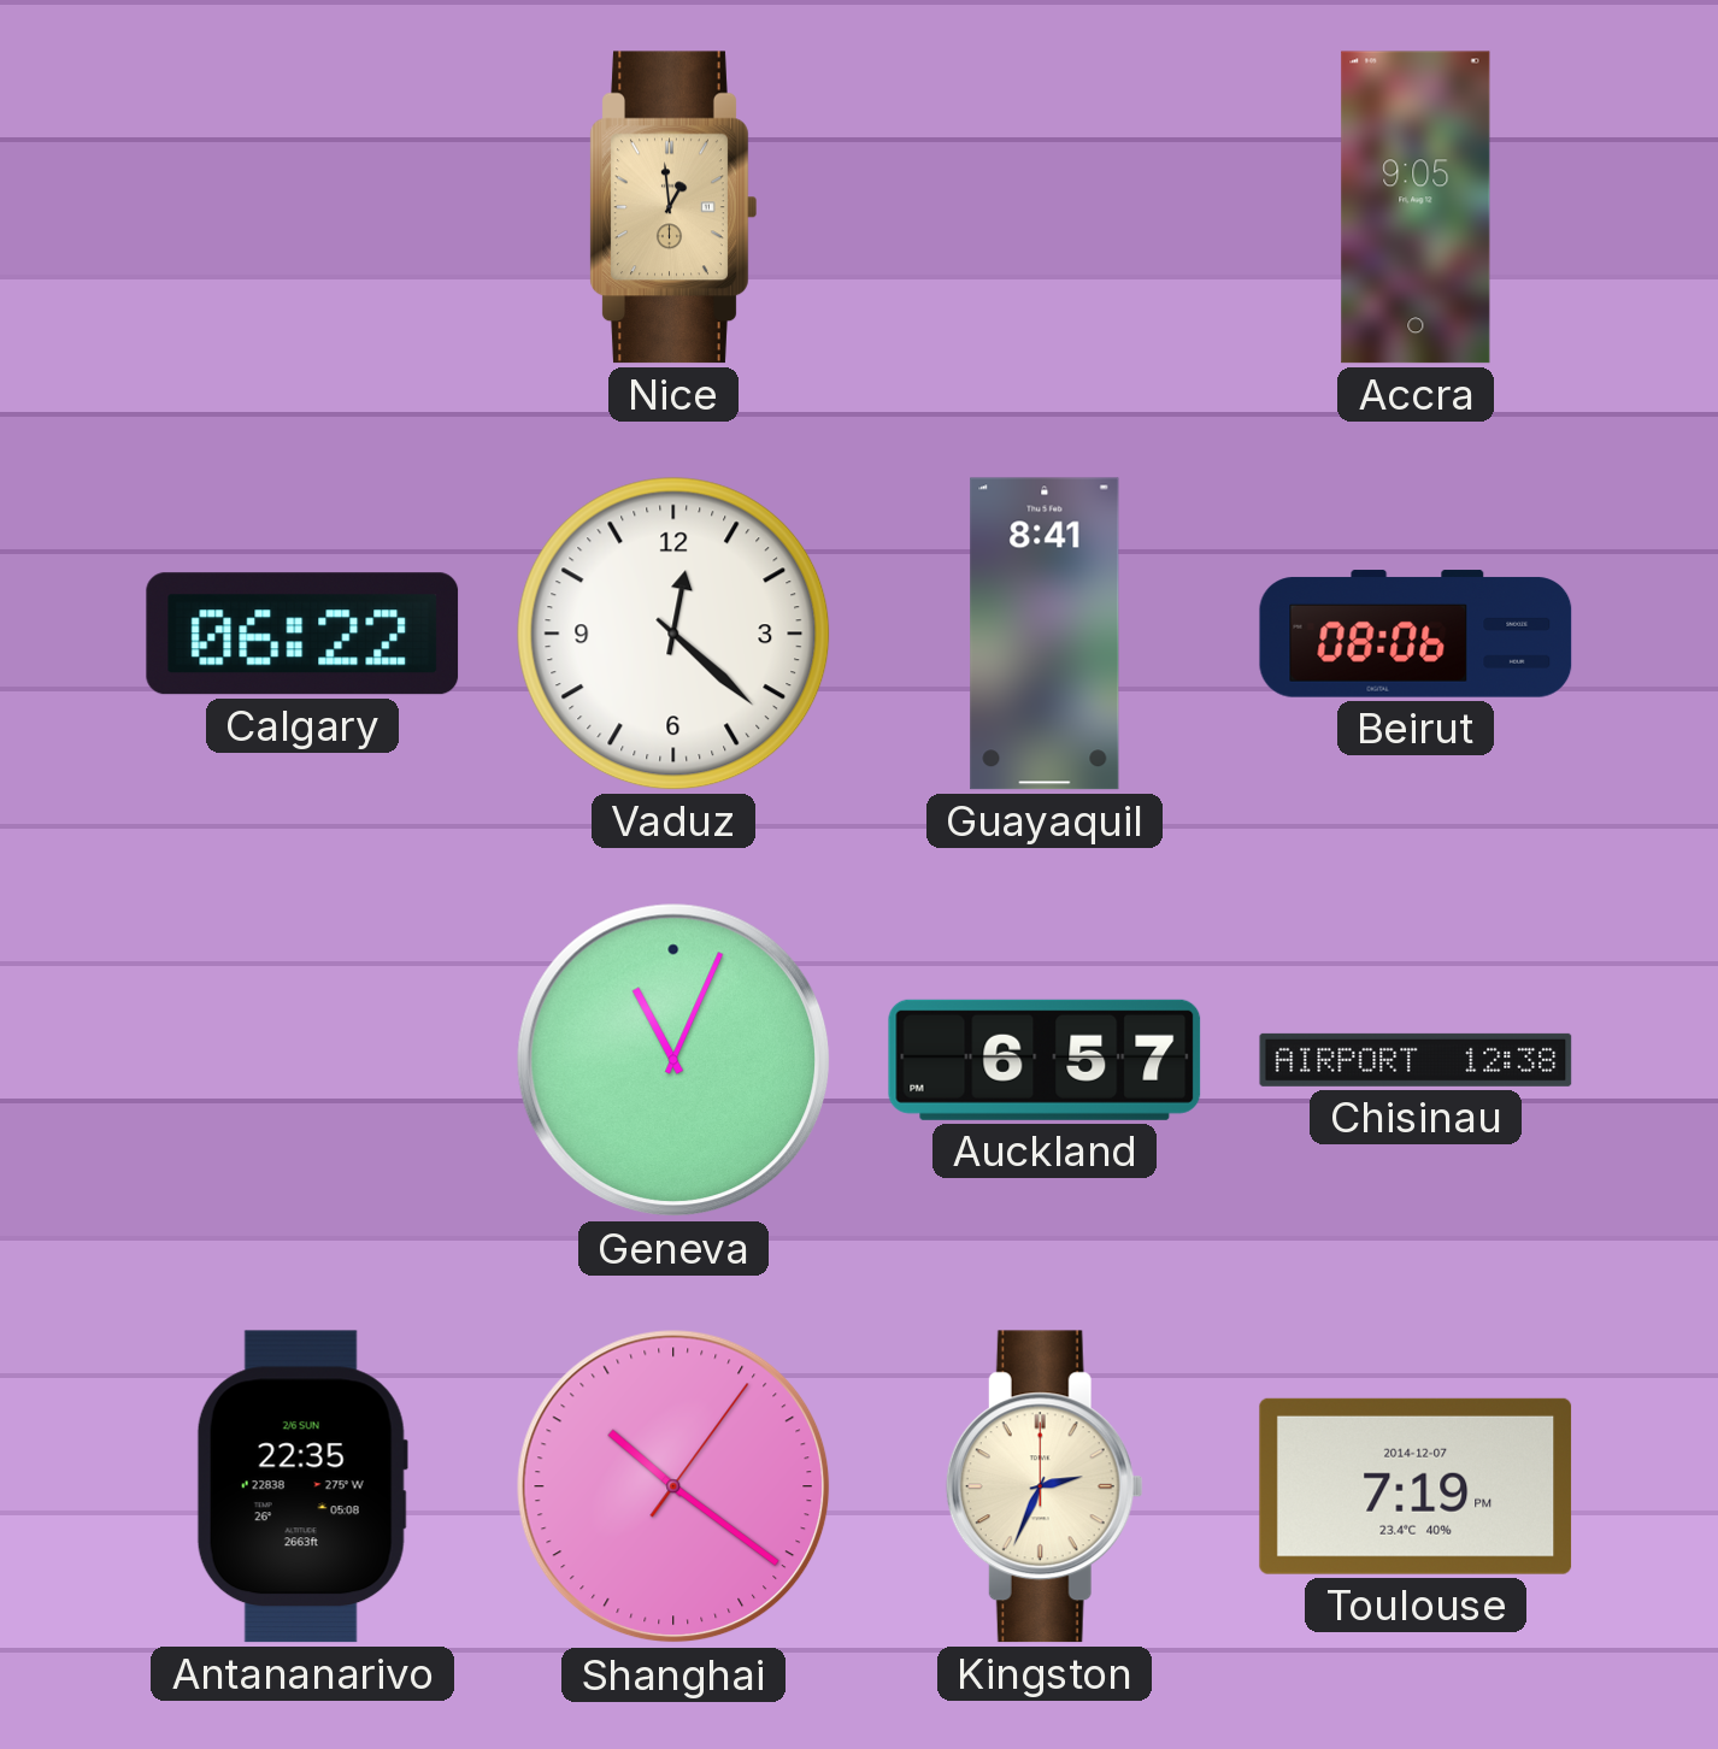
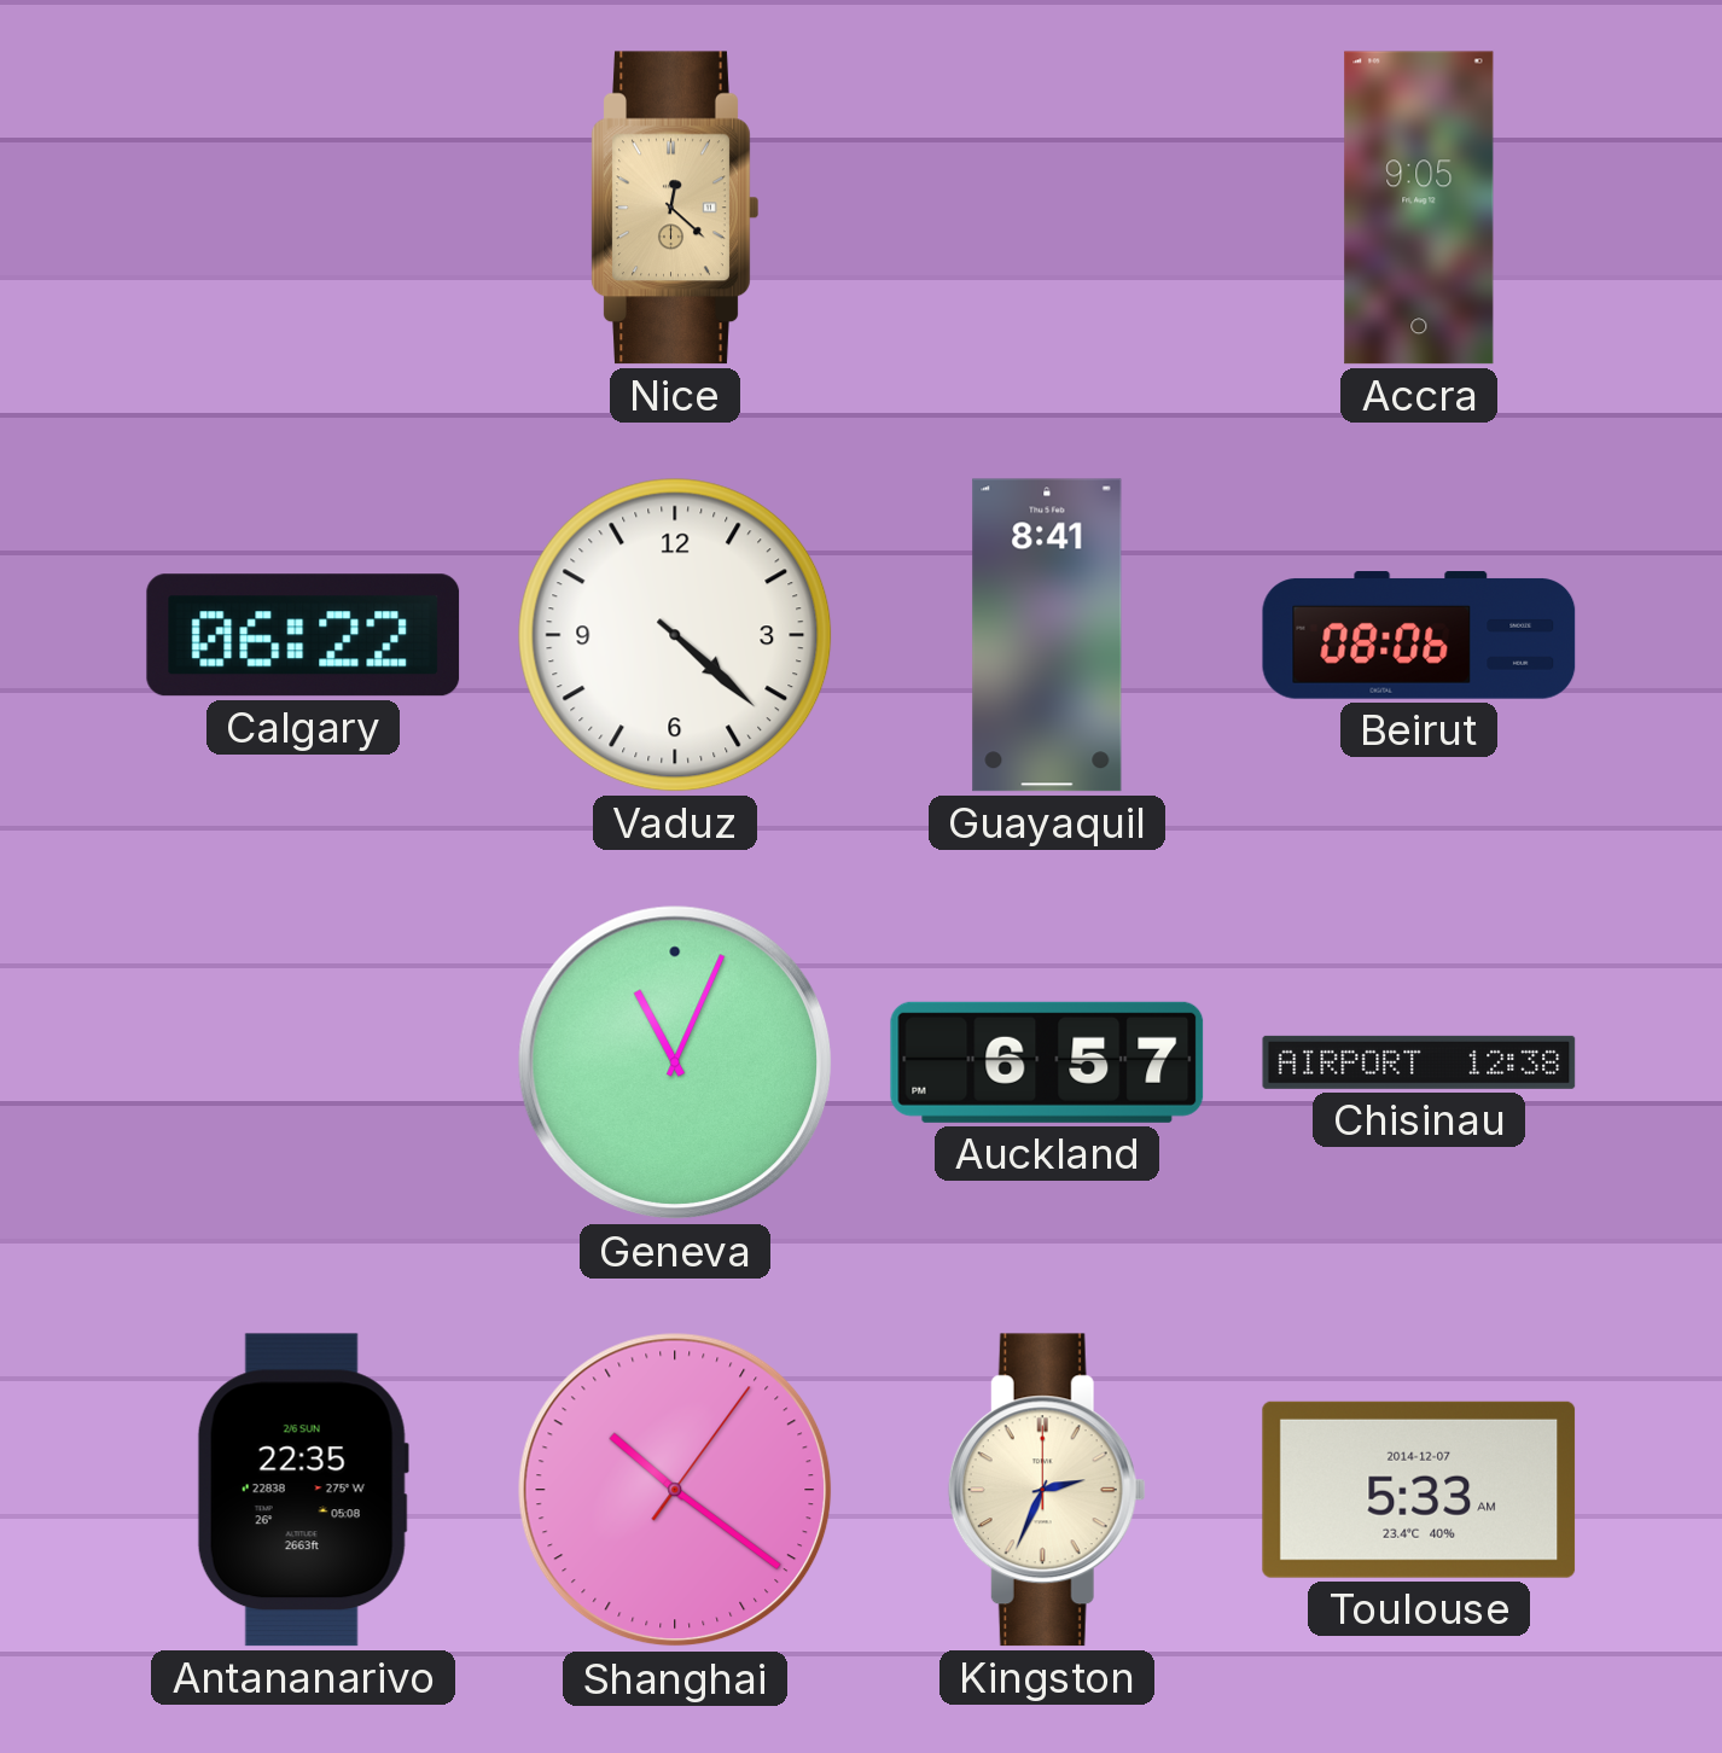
Nice: 12:59 -> 12:22 (675, 208)
Vaduz: 12:22 -> 4:22 (675, 635)
Toulouse: 7:19 -> 5:33 (1419, 1490)
